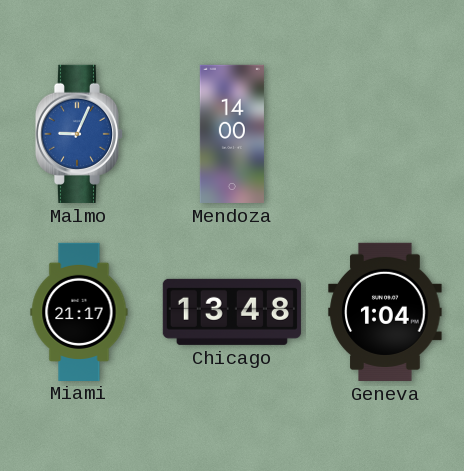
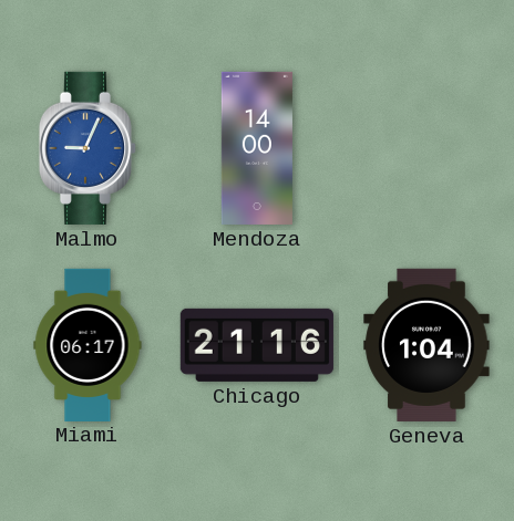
Miami: 21:17 -> 06:17 (88, 344)
Chicago: 13:48 -> 21:16 (257, 345)
